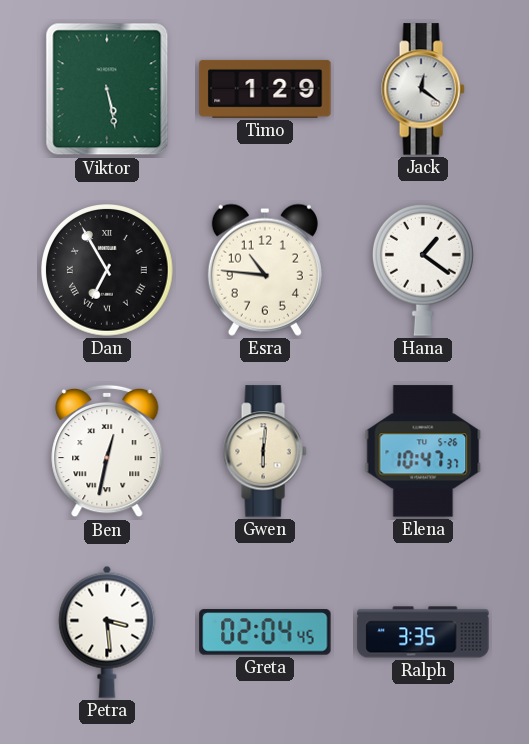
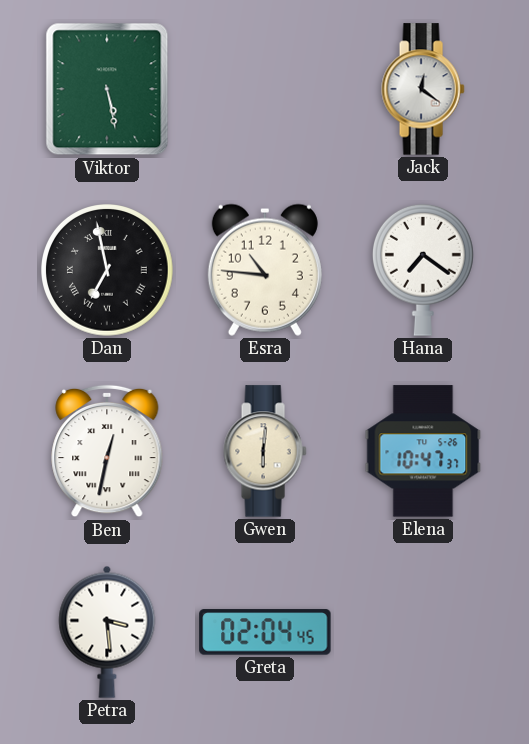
Timo: 1:29 -> none (265, 89)
Dan: 6:55 -> 6:58 (108, 271)
Hana: 1:21 -> 7:21 (423, 270)
Ralph: 3:35 -> none (423, 632)
